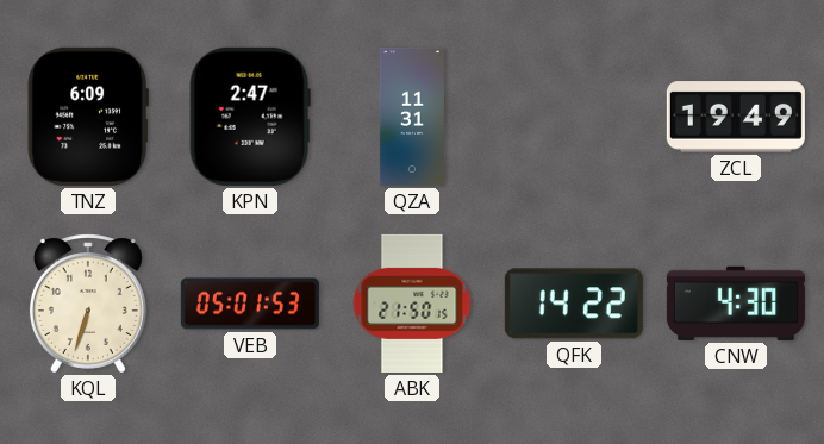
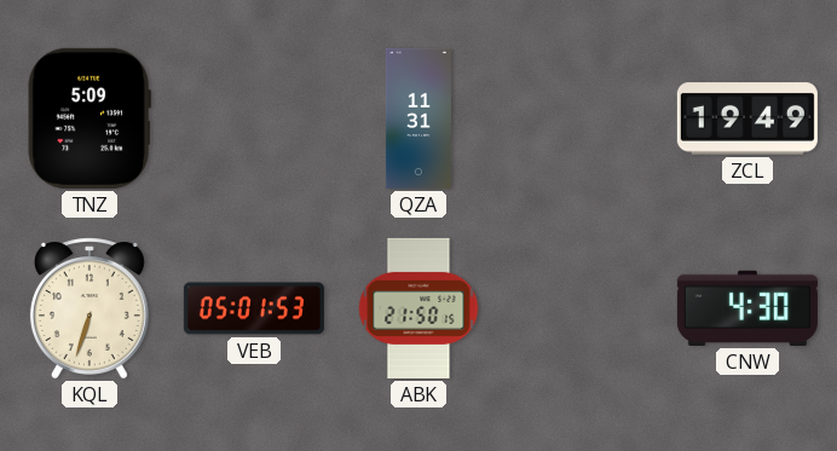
TNZ: 6:09 -> 5:09 (90, 118)
KPN: 2:47 -> none (250, 117)
QFK: 14:22 -> none (574, 304)
